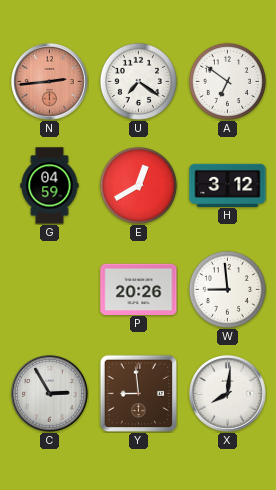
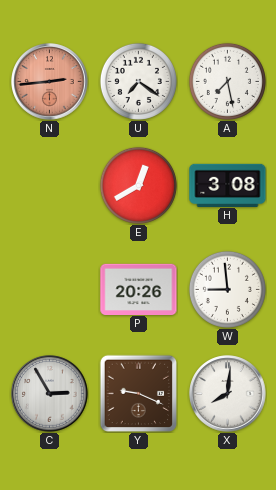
A: 6:51 -> 7:28 (227, 81)
G: 04:59 -> none (50, 186)
H: 3:12 -> 3:08 (228, 185)
Y: 8:59 -> 9:19 (138, 393)
